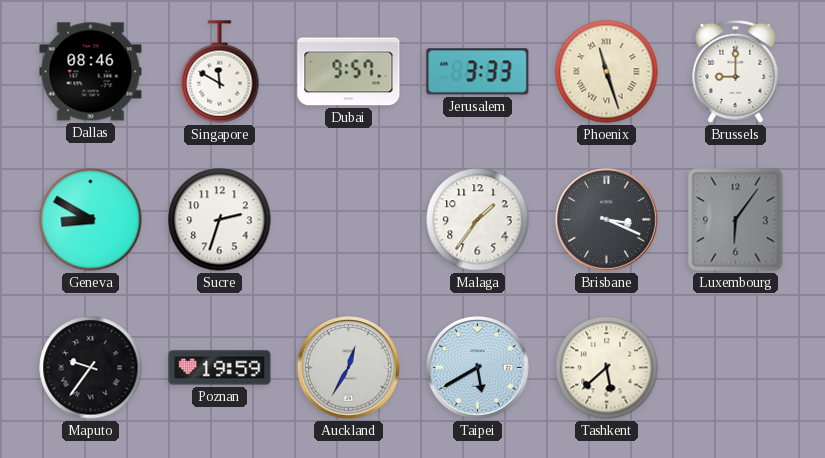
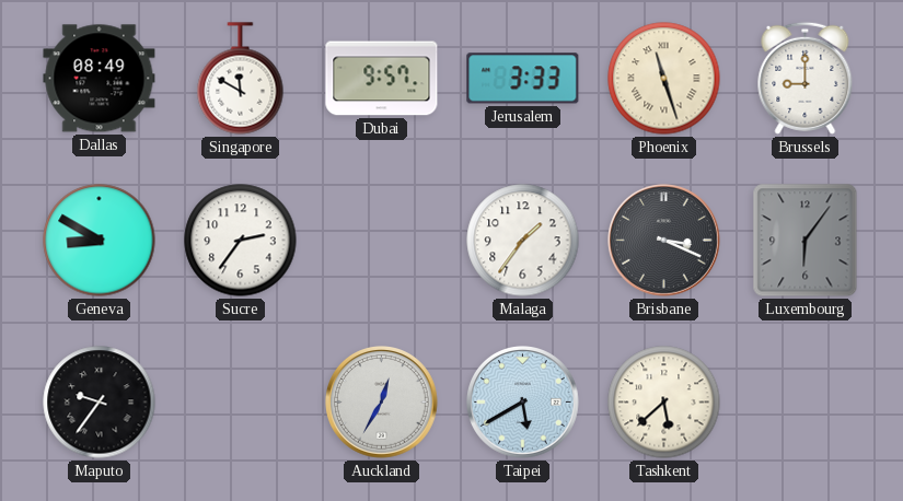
Dallas: 08:46 -> 08:49 (100, 79)
Sucre: 2:33 -> 2:36 (241, 241)
Poznan: 19:59 -> none (220, 368)
